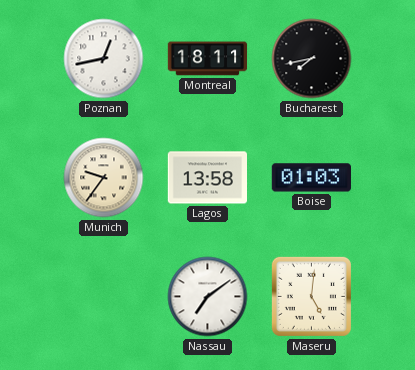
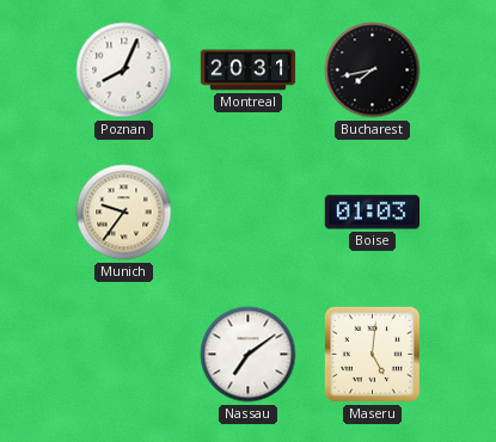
Poznan: 12:43 -> 8:04 (124, 70)
Montreal: 18:11 -> 20:31 (249, 70)
Lagos: 13:58 -> none (207, 178)
